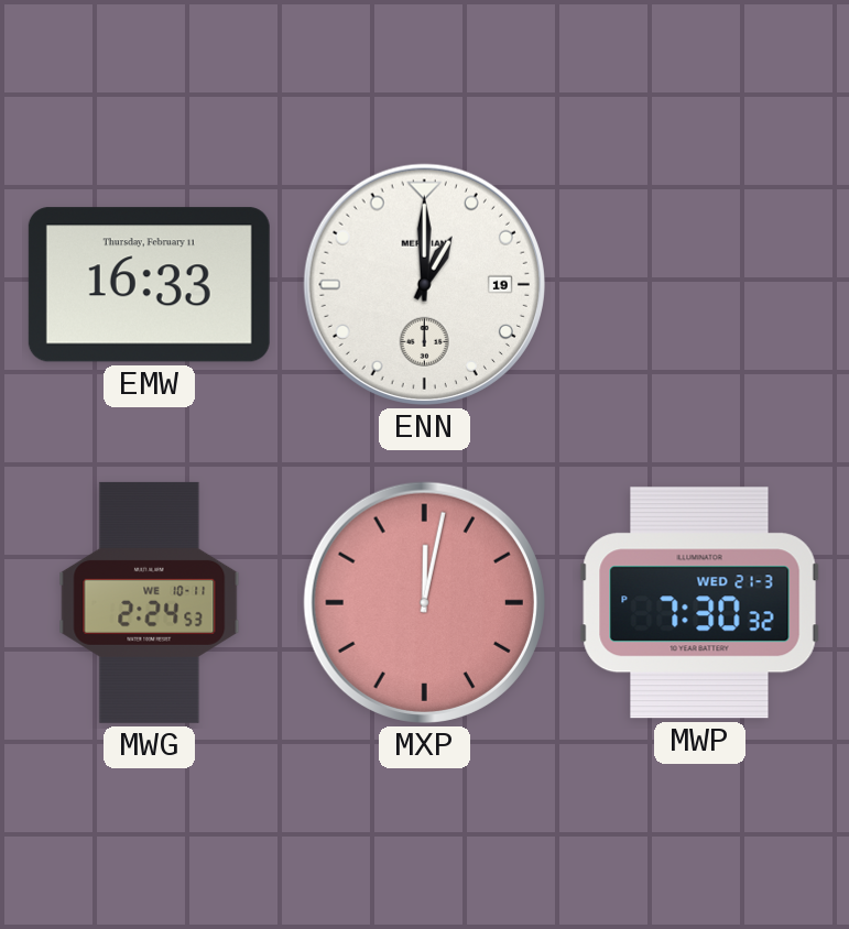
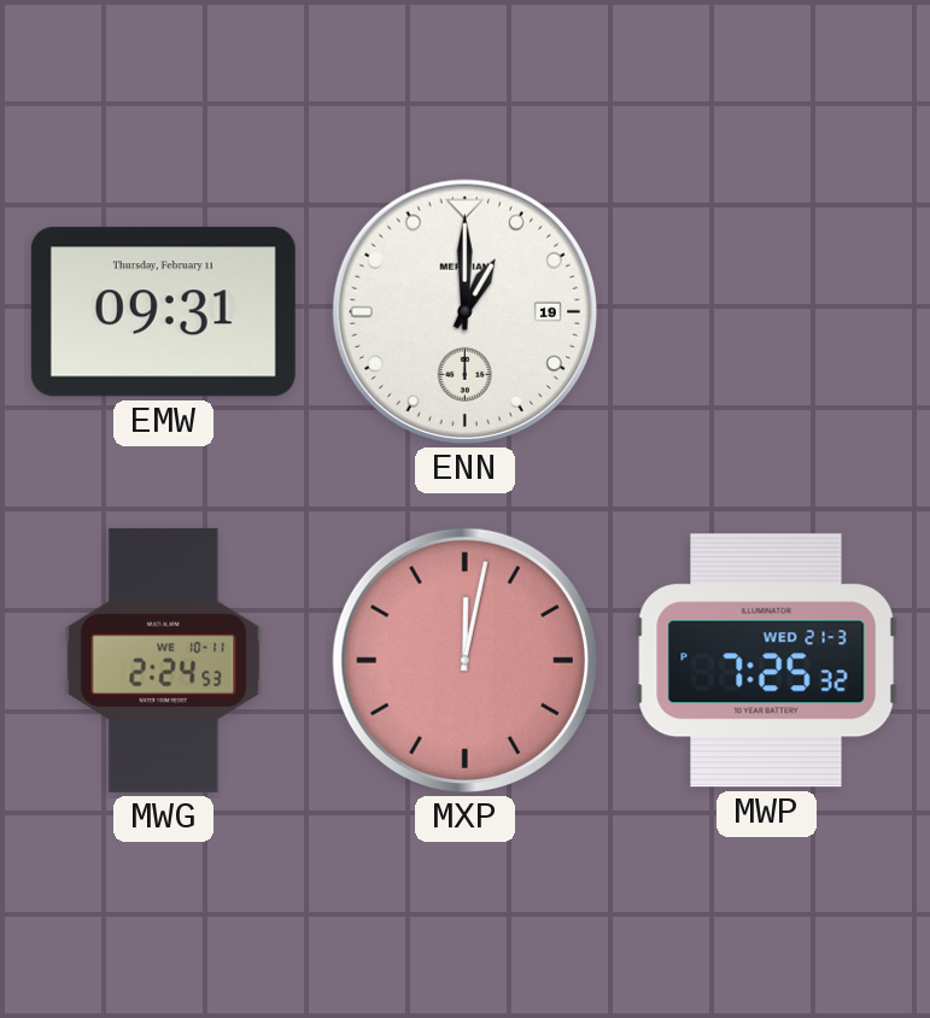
EMW: 16:33 -> 09:31 (163, 312)
MWP: 7:30 -> 7:25 (766, 661)
